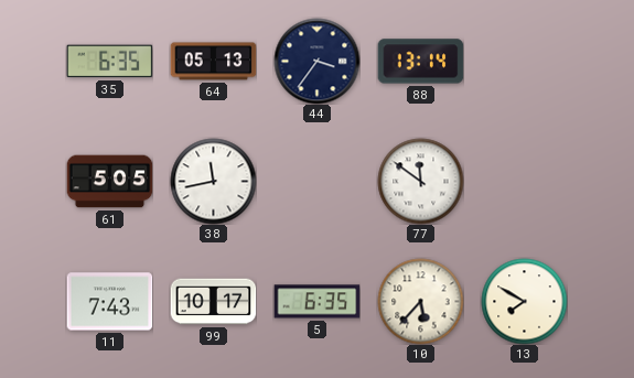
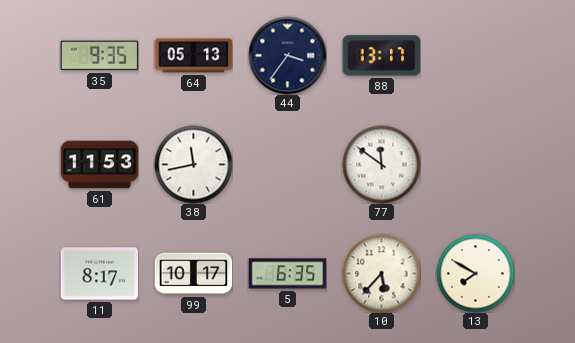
35: 6:35 -> 9:35 (99, 56)
88: 13:14 -> 13:17 (381, 56)
61: 5:05 -> 11:53 (99, 165)
11: 7:43 -> 8:17 (99, 274)
